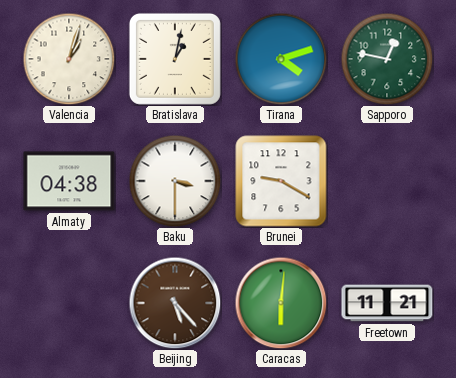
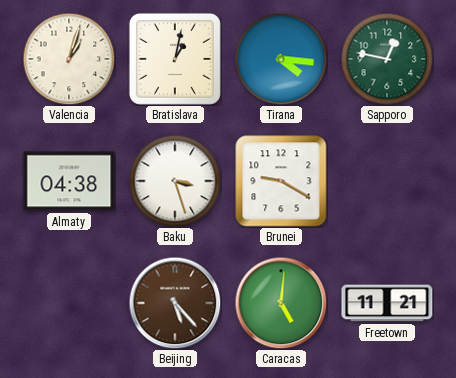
Tirana: 4:12 -> 4:16 (281, 59)
Baku: 3:30 -> 3:27 (175, 181)
Caracas: 6:01 -> 5:01 (281, 303)
